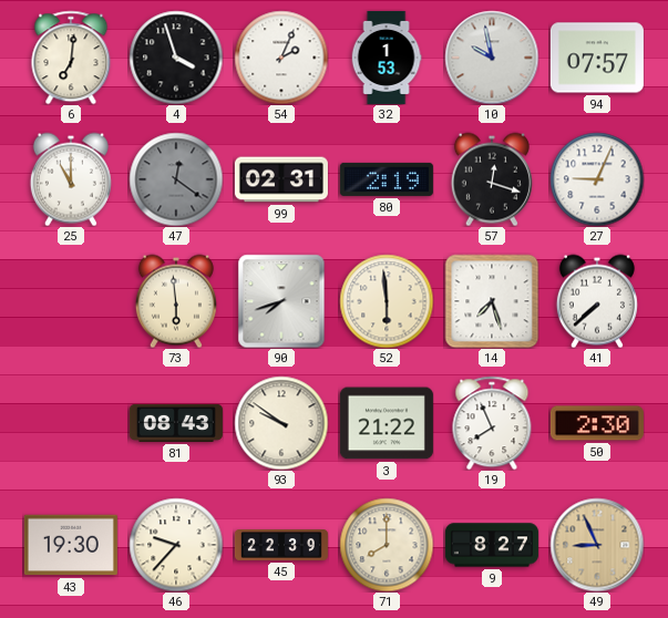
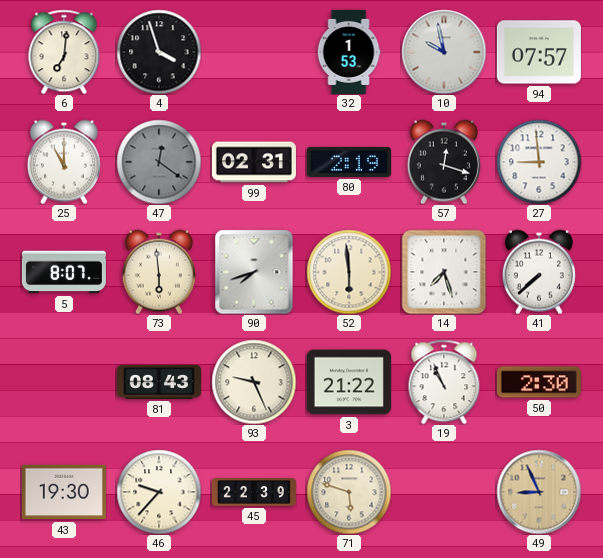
54: 2:04 -> none (281, 58)
27: 9:04 -> 8:59 (539, 162)
5: none -> 8:07 (64, 272)
93: 9:51 -> 9:26 (254, 382)
19: 7:56 -> 10:56 (444, 382)
71: 8:00 -> 5:48 (349, 492)
9: 8:27 -> none (492, 545)
